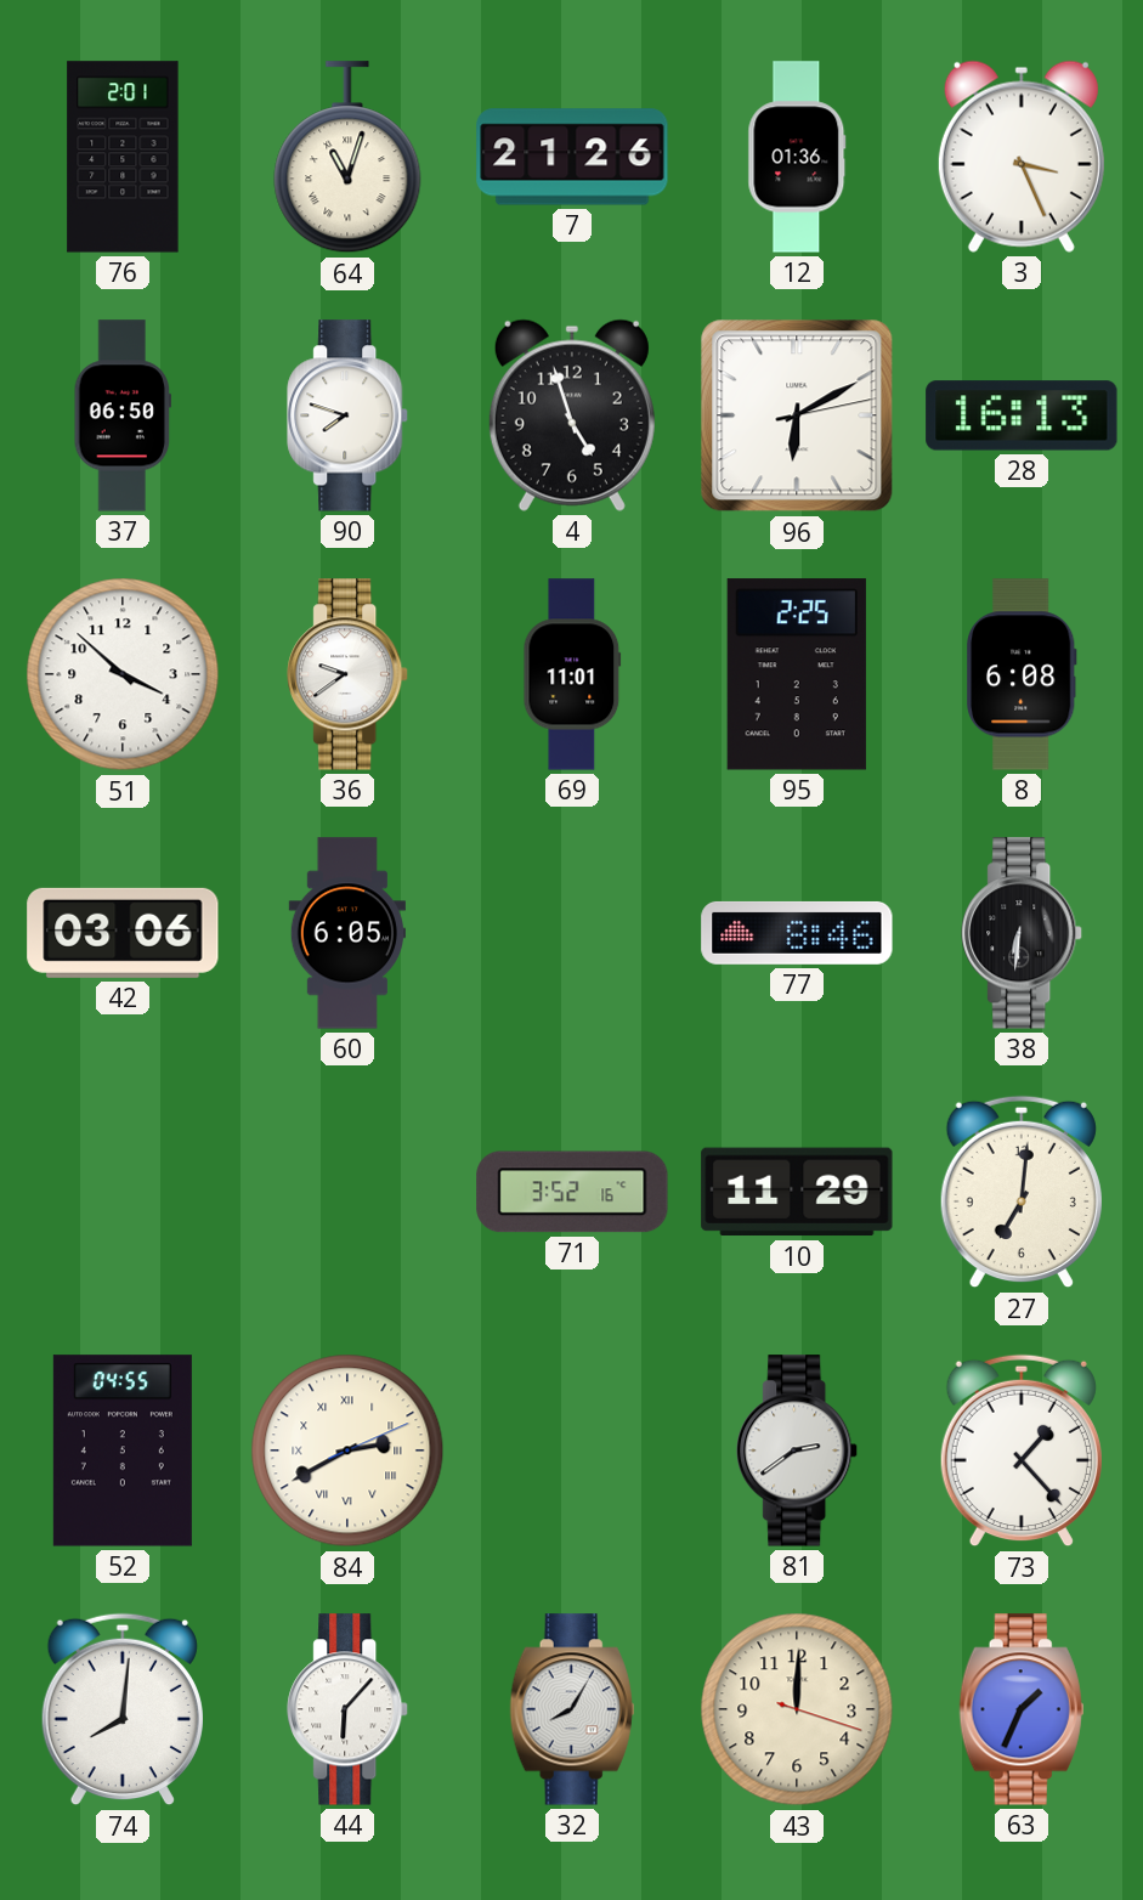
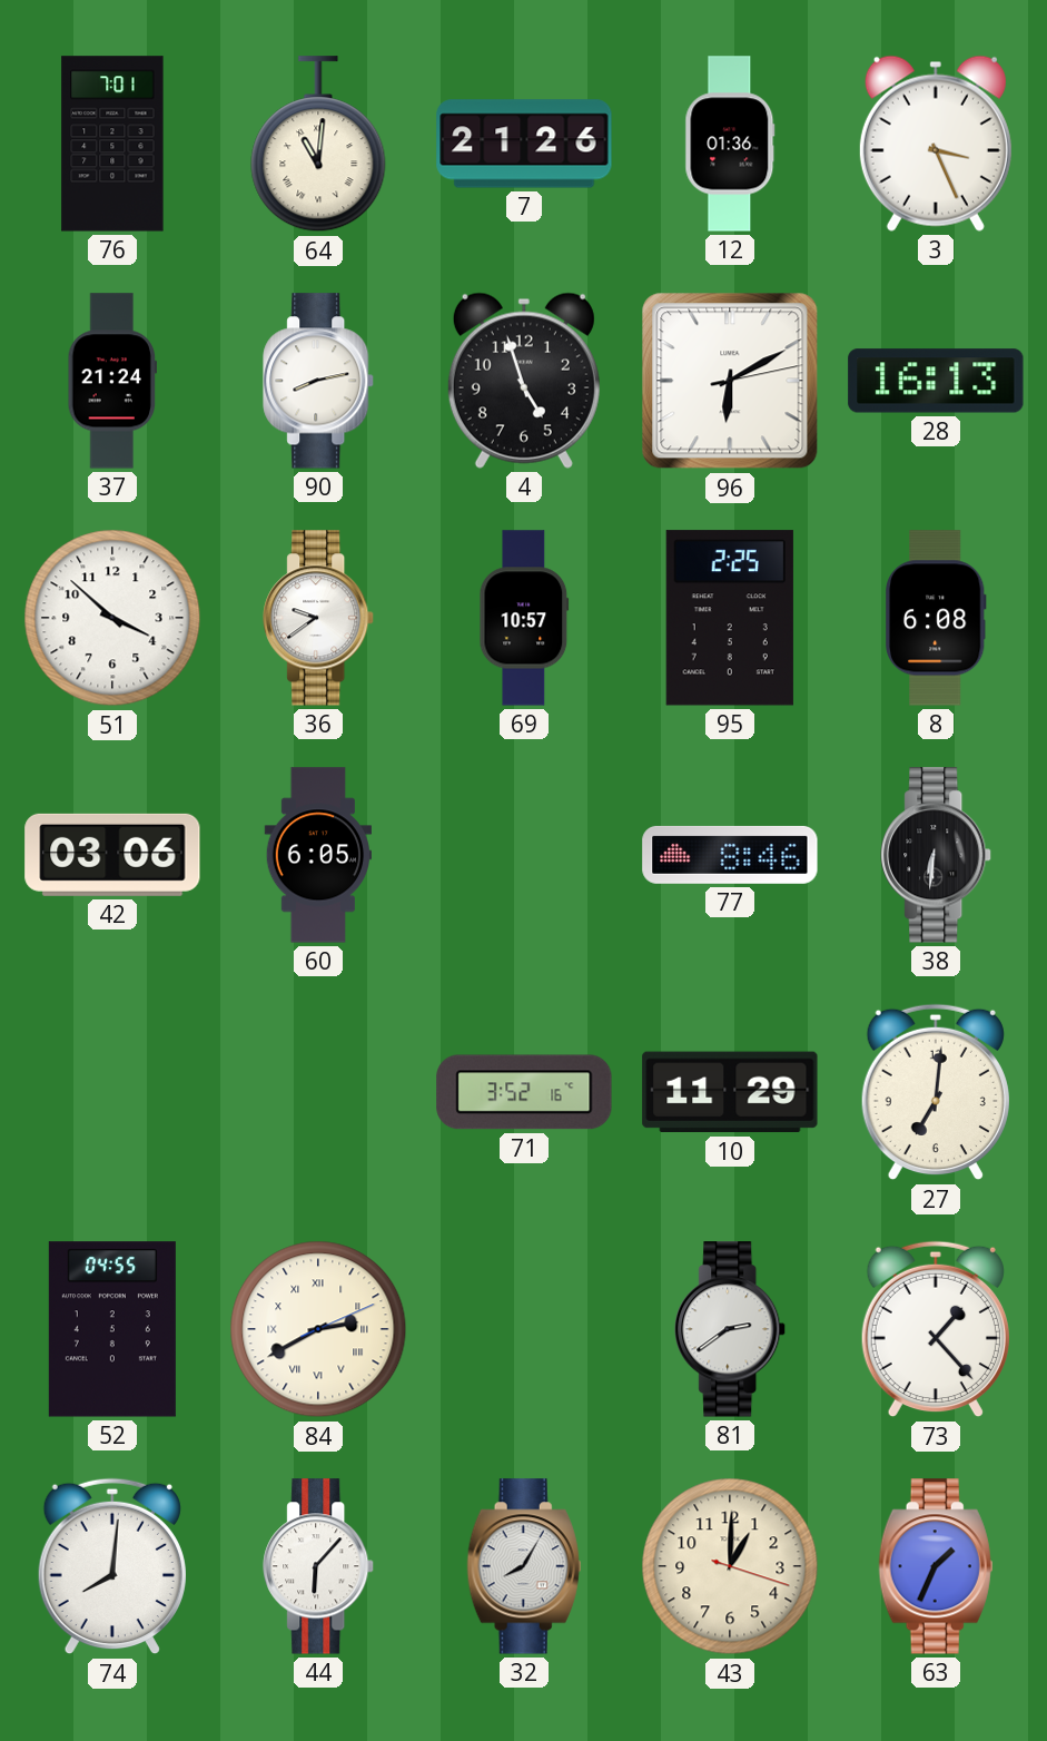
76: 2:01 -> 7:01 (112, 144)
64: 11:03 -> 11:01 (318, 145)
37: 06:50 -> 21:24 (111, 381)
90: 7:48 -> 8:13 (319, 381)
69: 11:01 -> 10:57 (524, 618)
43: 12:00 -> 1:00 (730, 1566)
